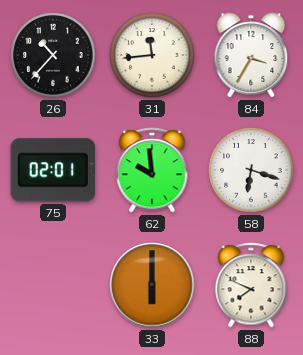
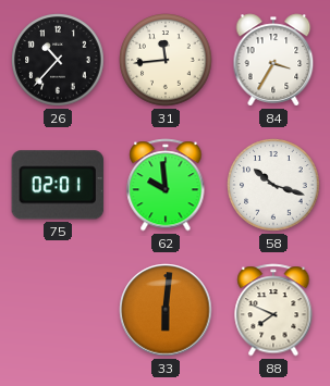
58: 6:18 -> 10:18 (273, 185)
33: 6:00 -> 6:01 (166, 310)
